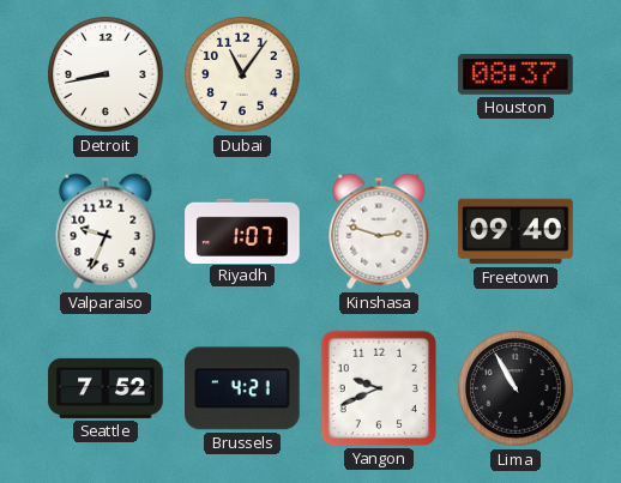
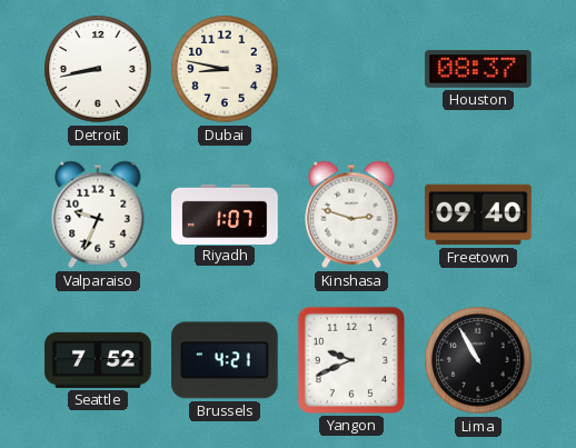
Dubai: 11:06 -> 8:47 (225, 69)
